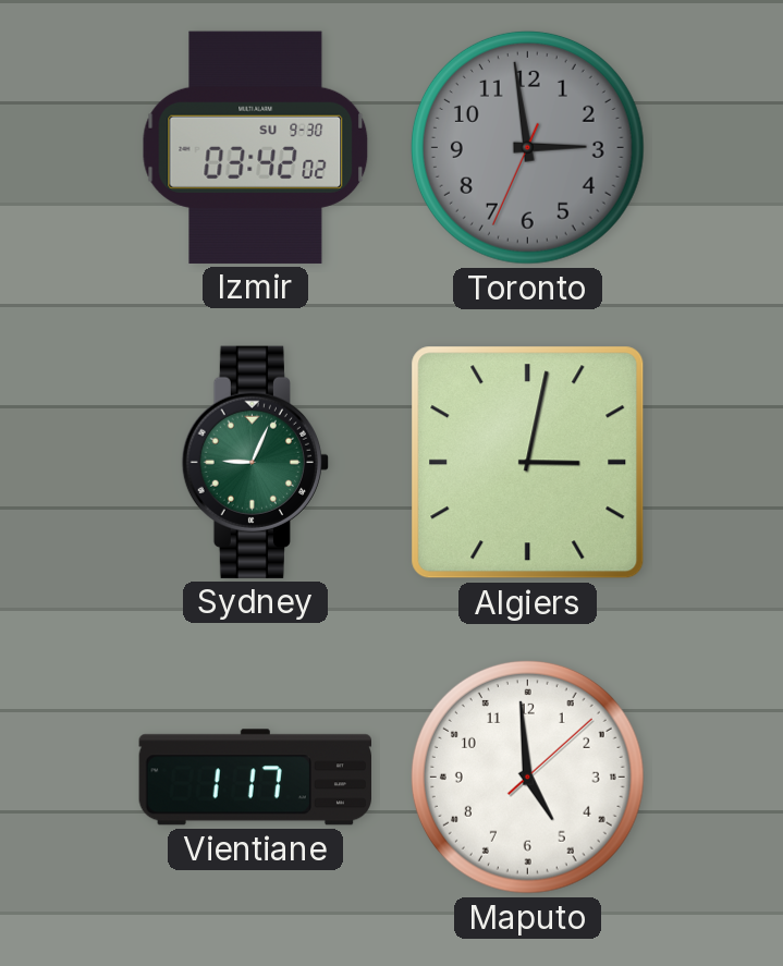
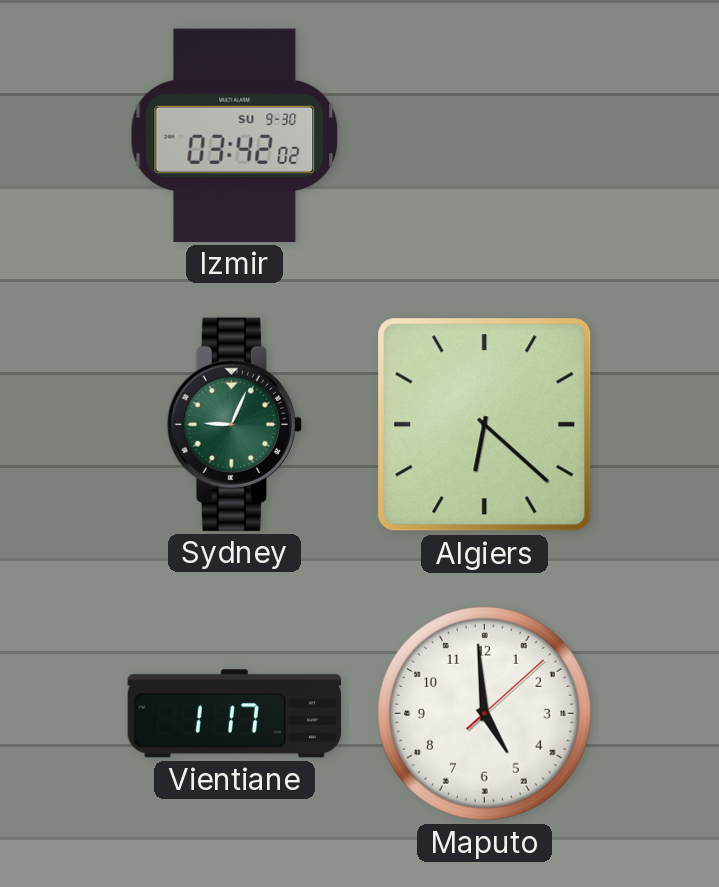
Toronto: 2:58 -> none (527, 147)
Algiers: 3:02 -> 6:22 (485, 425)
